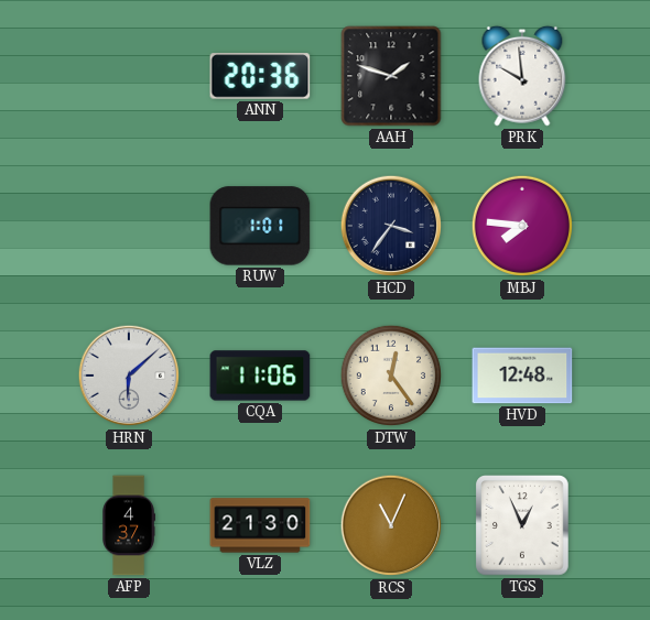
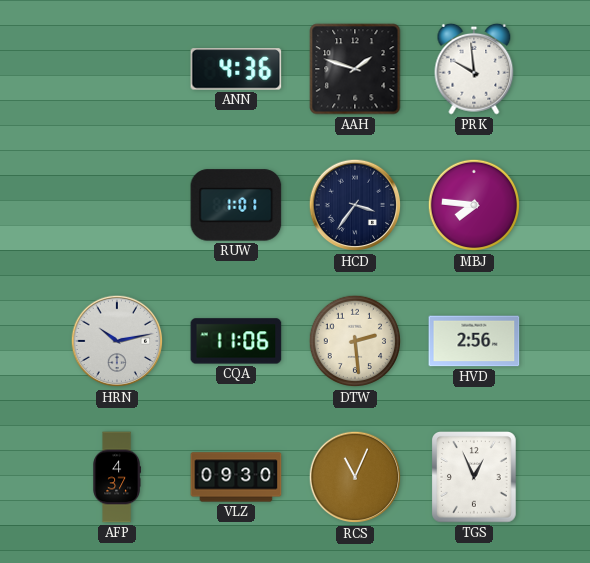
ANN: 20:36 -> 4:36 (236, 69)
HRN: 6:08 -> 10:13 (117, 341)
DTW: 12:24 -> 2:29 (355, 341)
HVD: 12:48 -> 2:56 (474, 341)
VLZ: 21:30 -> 09:30 (236, 477)
